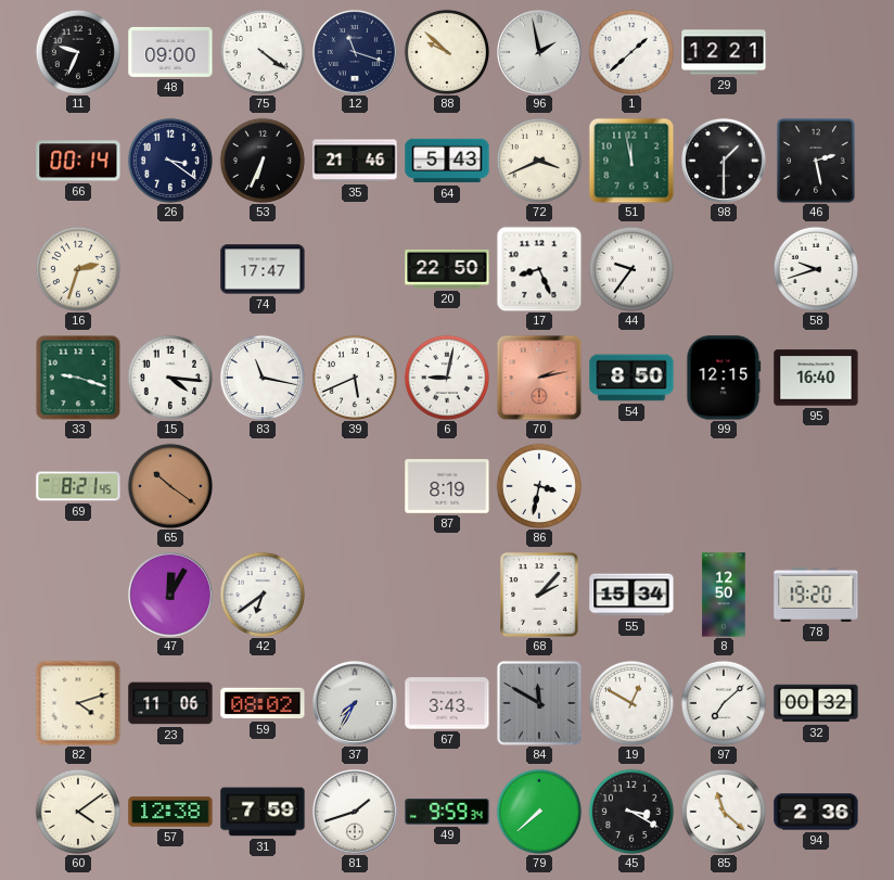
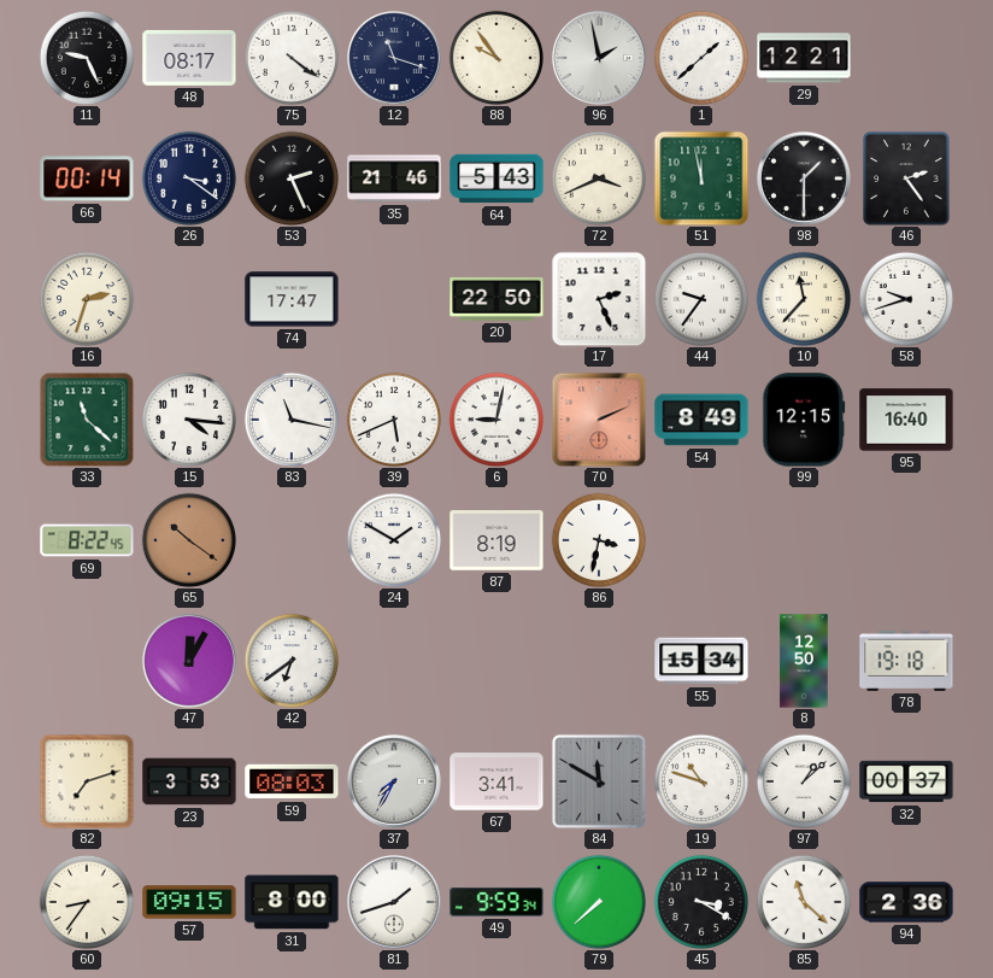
11: 9:34 -> 9:26 (86, 57)
48: 09:00 -> 08:17 (189, 58)
88: 9:52 -> 9:54 (495, 57)
53: 6:34 -> 2:26 (290, 177)
46: 2:28 -> 2:24 (906, 178)
17: 8:26 -> 2:26 (599, 299)
10: none -> 11:37 (803, 298)
33: 9:18 -> 11:22 (87, 420)
70: 2:13 -> 2:11 (599, 420)
54: 8:50 -> 8:49 (701, 420)
69: 8:21 -> 8:22 (87, 540)
24: none -> 1:50 (393, 539)
68: 2:07 -> none (539, 595)
78: 19:20 -> 19:18 (906, 661)
82: 4:12 -> 7:12 (87, 781)
23: 11:06 -> 3:53 (189, 781)
59: 08:02 -> 08:03 (292, 781)
67: 3:43 -> 3:41 (497, 781)
19: 12:50 -> 10:48 (700, 780)
97: 7:08 -> 1:08 (803, 780)
32: 00:32 -> 00:37 (906, 781)
60: 4:09 -> 8:36 (86, 901)
57: 12:38 -> 09:15 (189, 902)
31: 7:59 -> 8:00 (292, 902)
